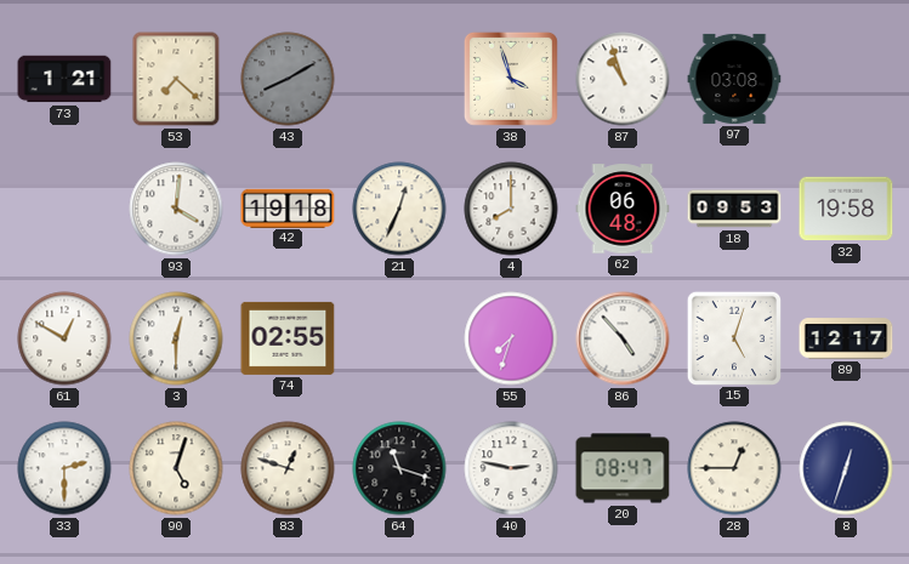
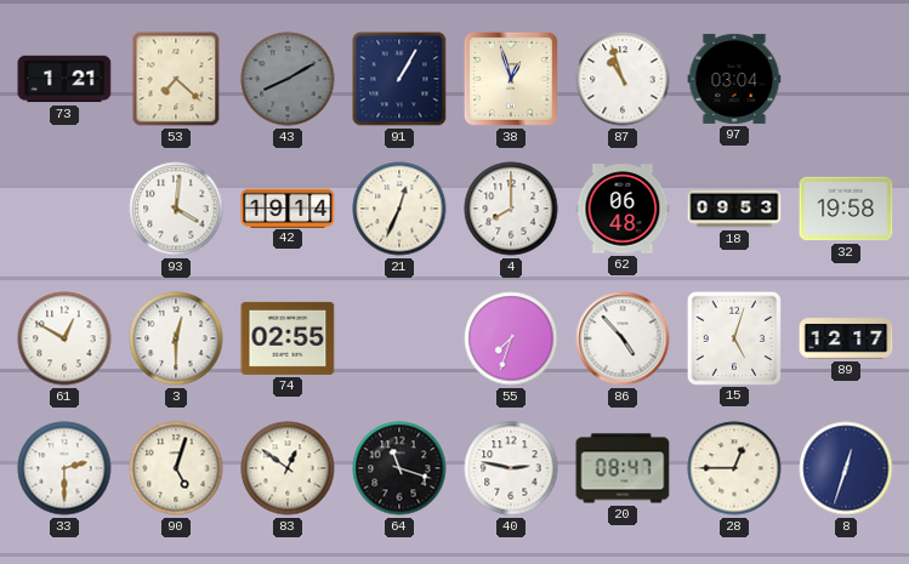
91: none -> 1:05 (399, 79)
38: 3:57 -> 12:57 (511, 79)
97: 03:08 -> 03:04 (734, 79)
42: 19:18 -> 19:14 (288, 207)
83: 12:48 -> 12:51 (288, 468)
